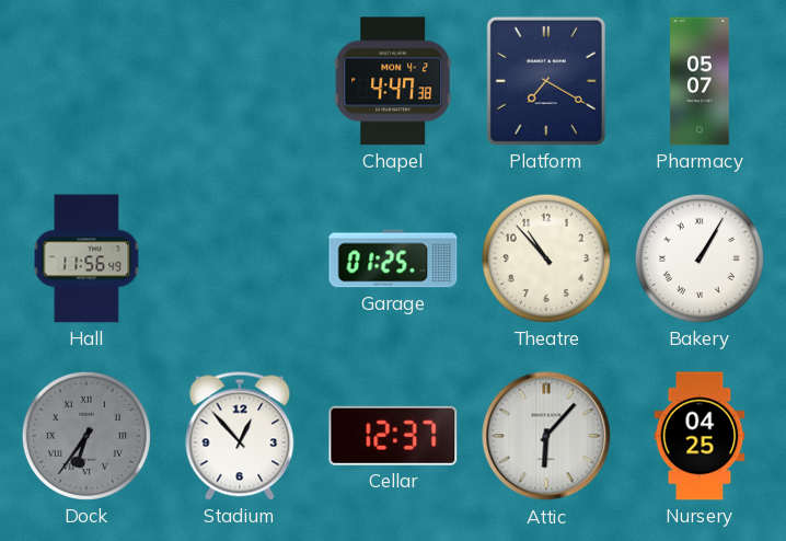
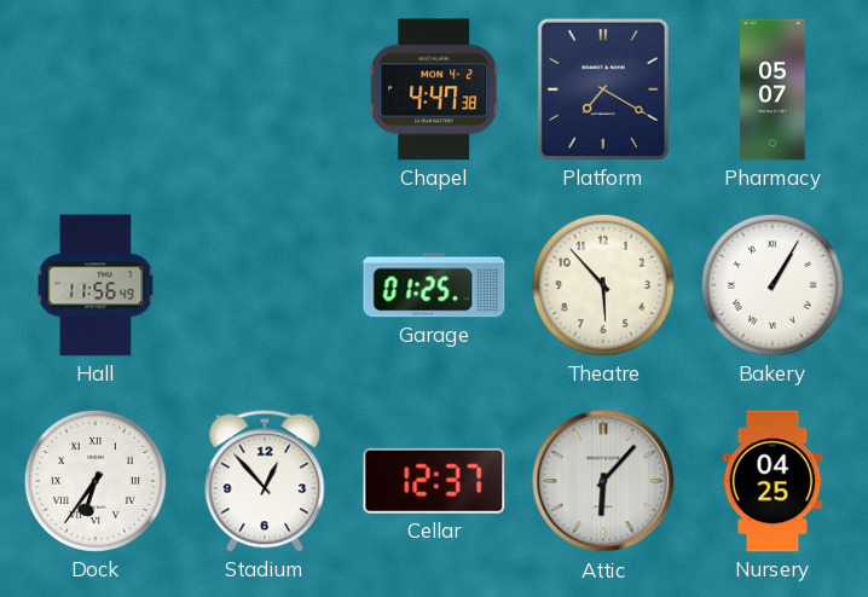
Theatre: 10:53 -> 5:53 (603, 285)
Dock dial: grey -> white (96, 481)
